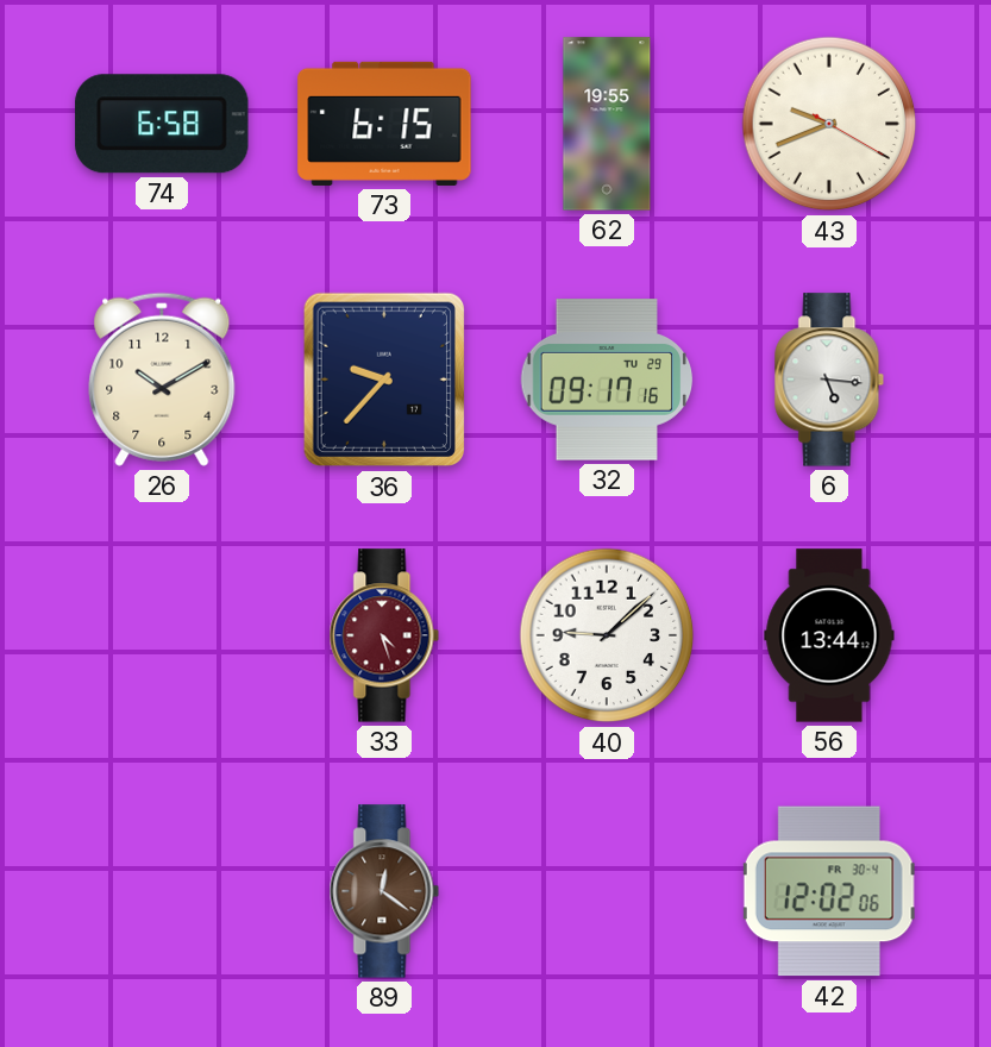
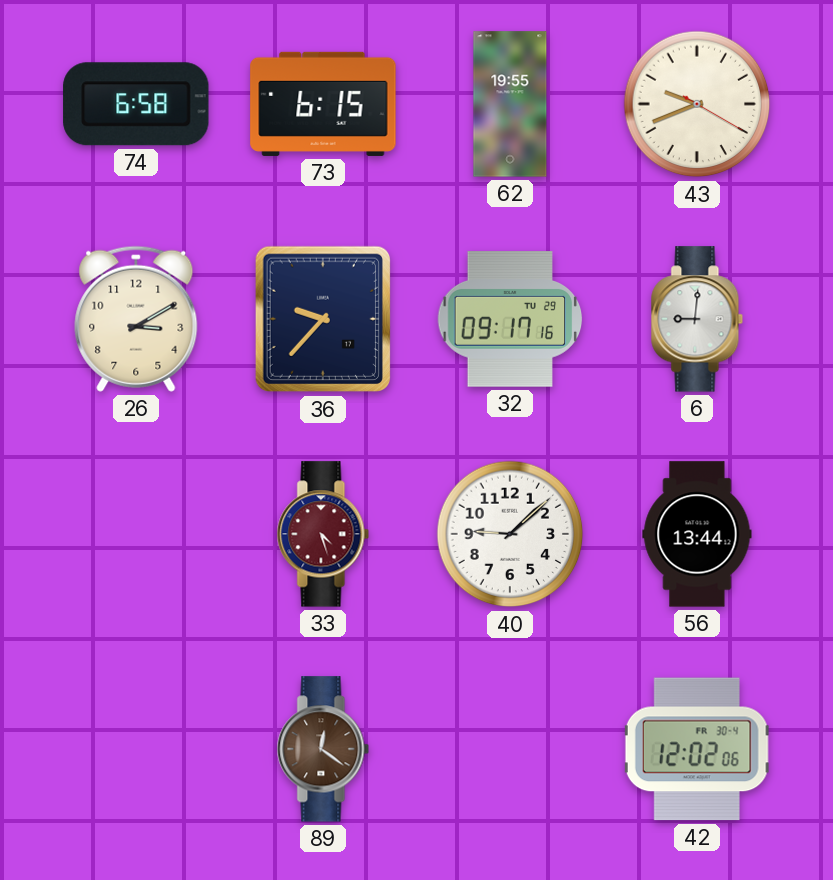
26: 10:10 -> 3:10 (136, 319)
6: 5:16 -> 9:01 (697, 319)
